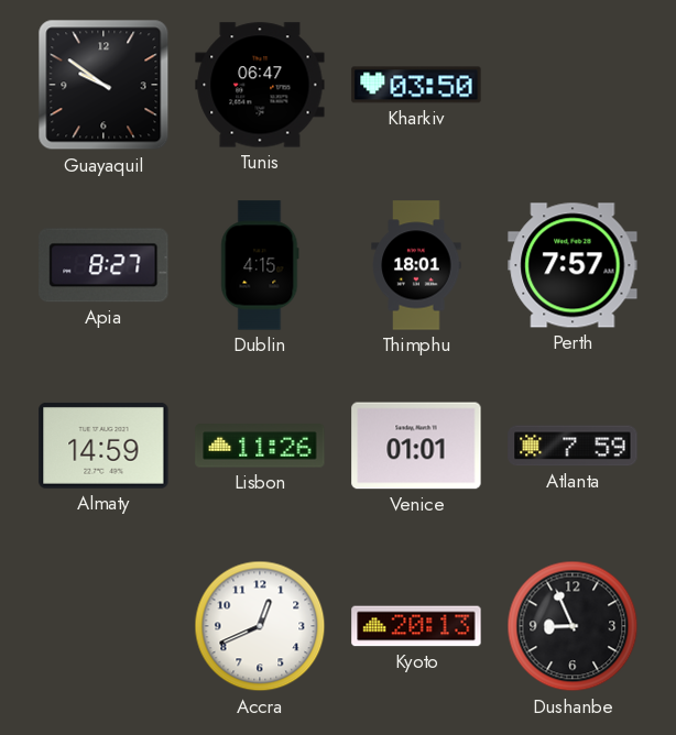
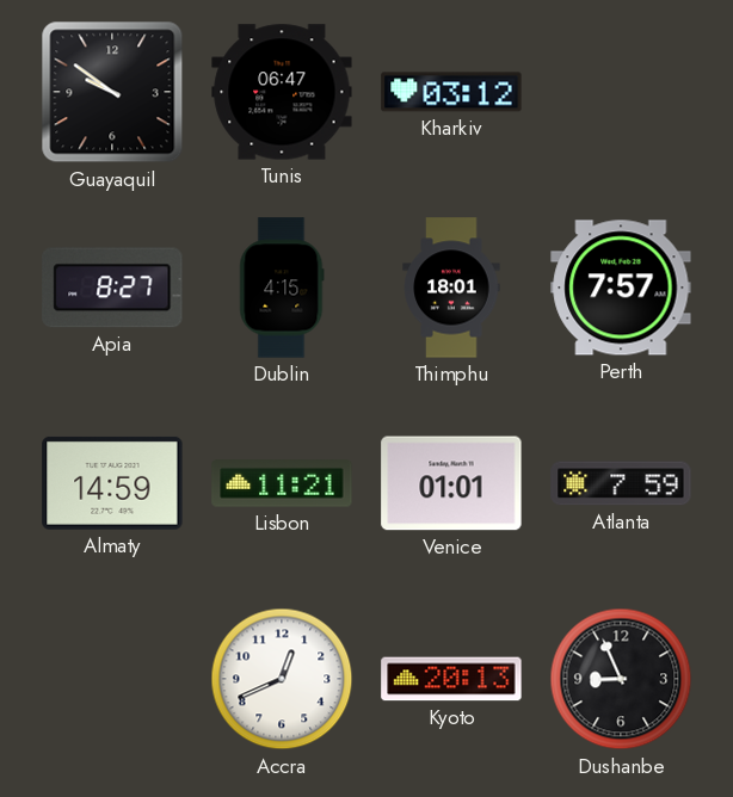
Kharkiv: 03:50 -> 03:12 (451, 92)
Lisbon: 11:26 -> 11:21 (282, 483)
